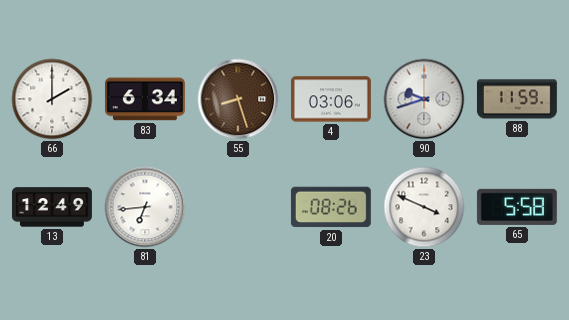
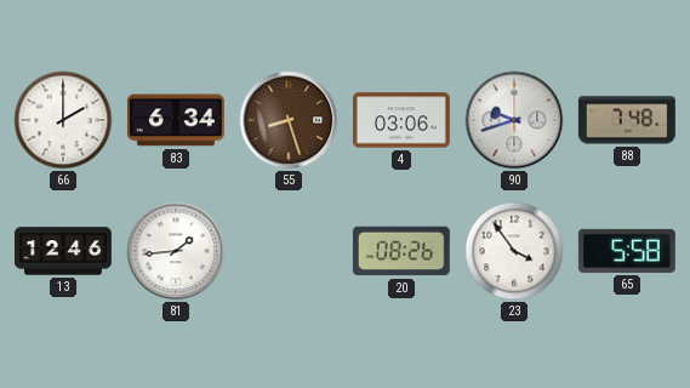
88: 11:59 -> 7:48 (627, 120)
13: 12:49 -> 12:46 (63, 251)
81: 6:44 -> 1:44 (176, 251)
23: 3:49 -> 3:54 (514, 251)
